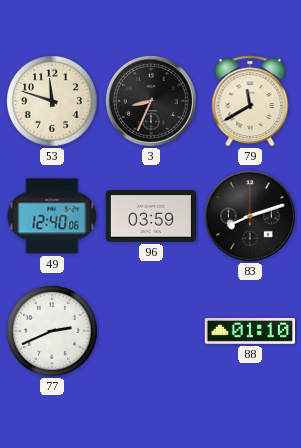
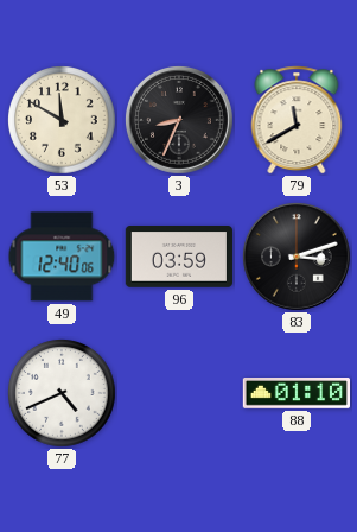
53: 11:48 -> 11:50 (63, 121)
83: 8:12 -> 3:12 (298, 258)
77: 2:41 -> 4:41 (63, 394)
